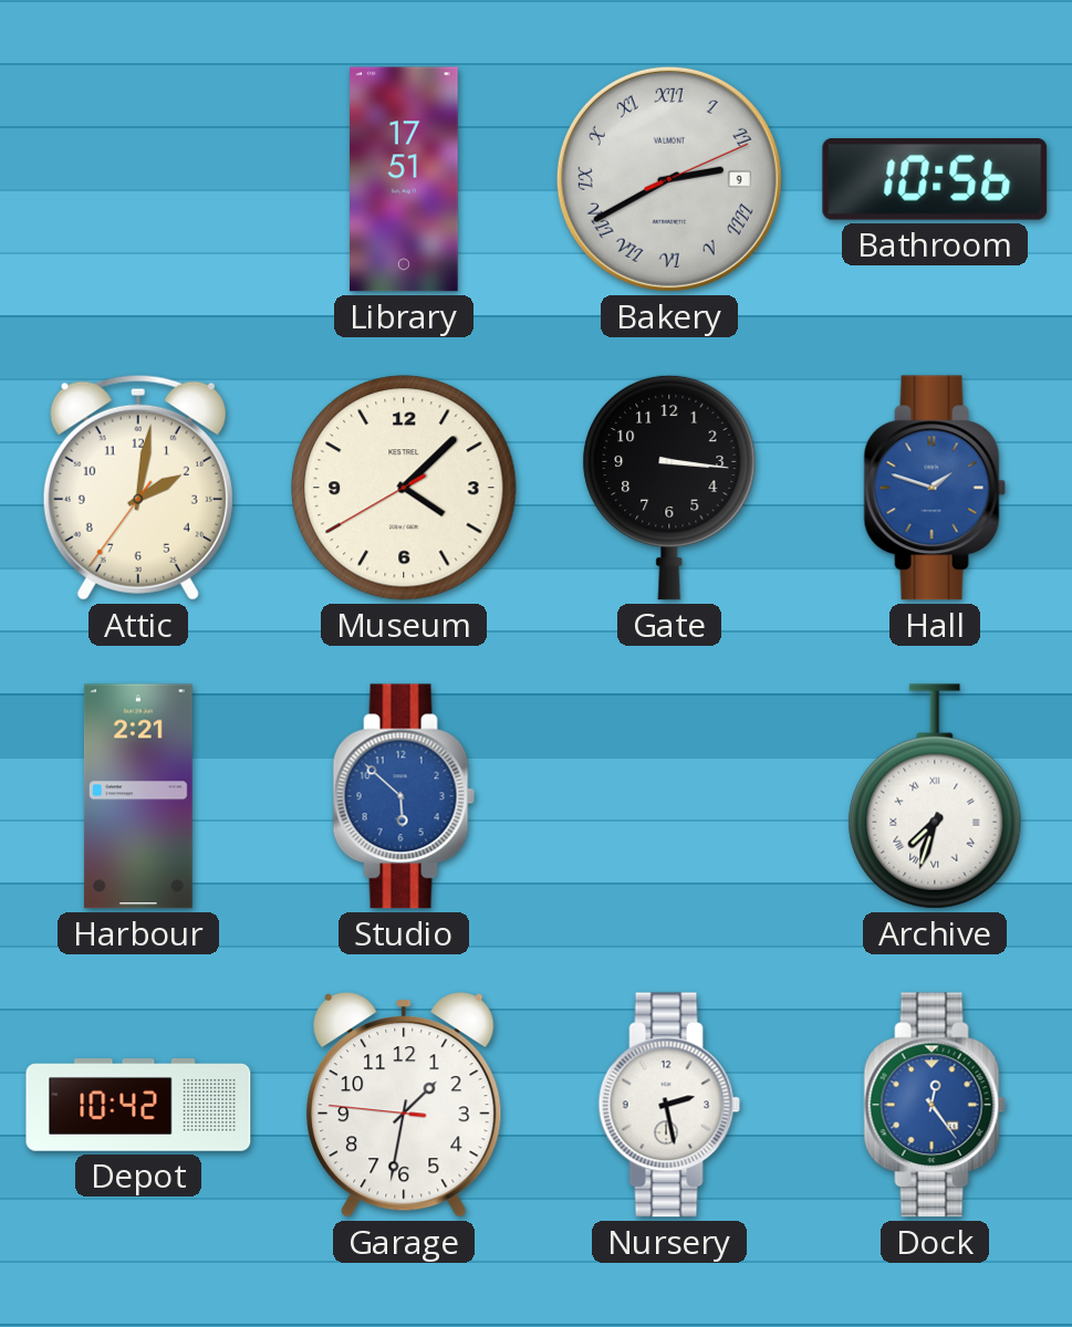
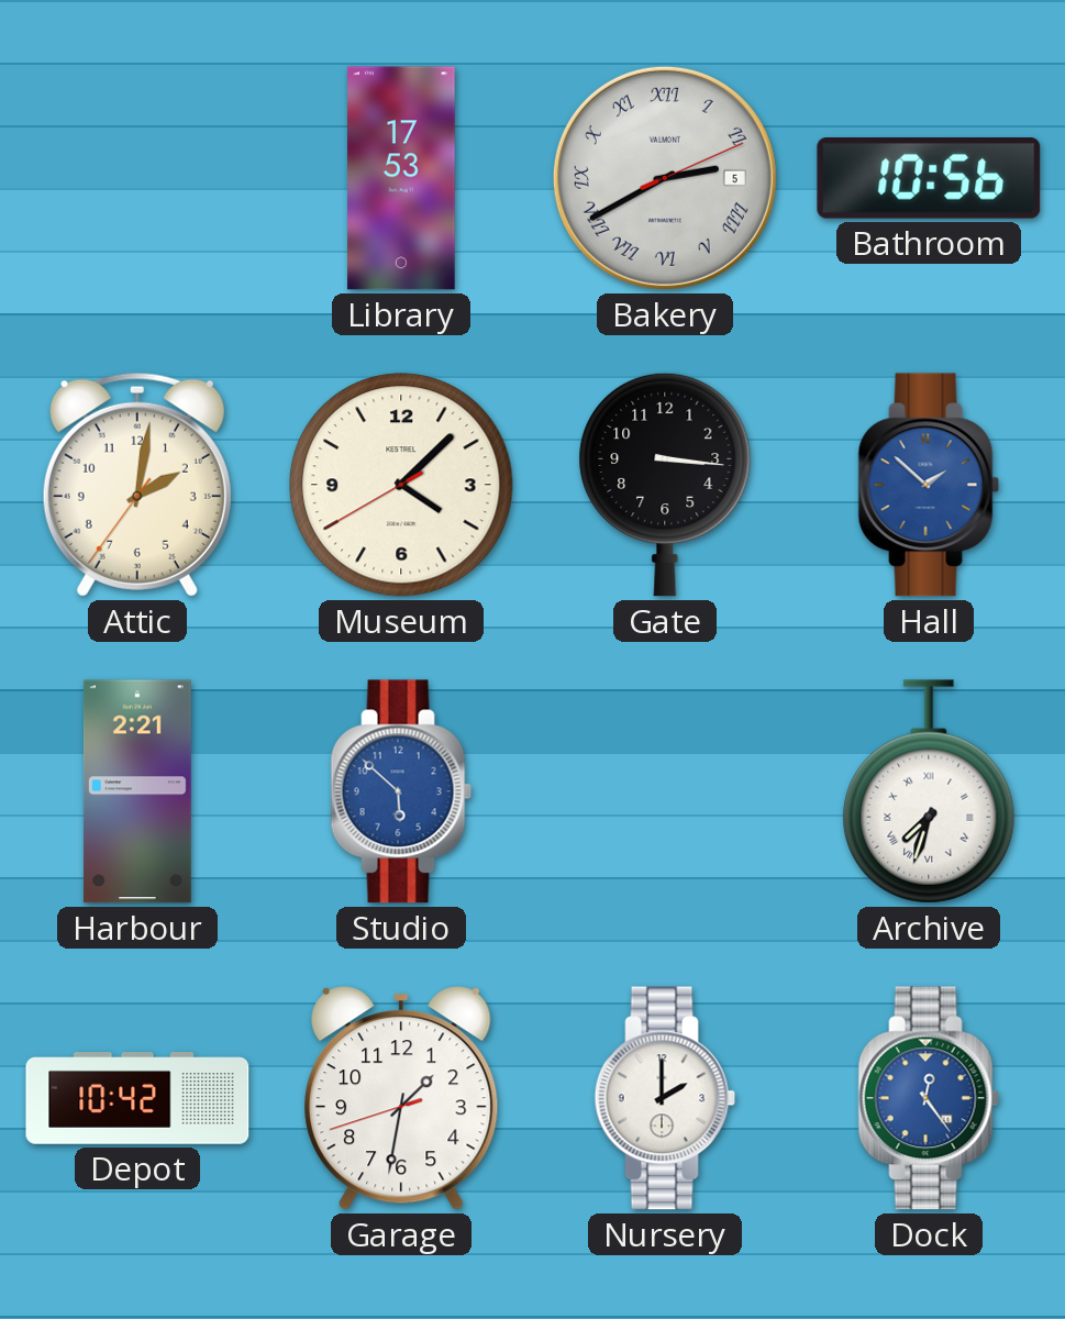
Library: 17:51 -> 17:53 (401, 178)
Bakery date: 9 -> 5 (665, 178)
Hall: 1:48 -> 1:52 (929, 485)
Garage: 1:31:46 -> 1:31:42 (401, 1098)
Nursery: 2:28 -> 2:00 (665, 1098)
